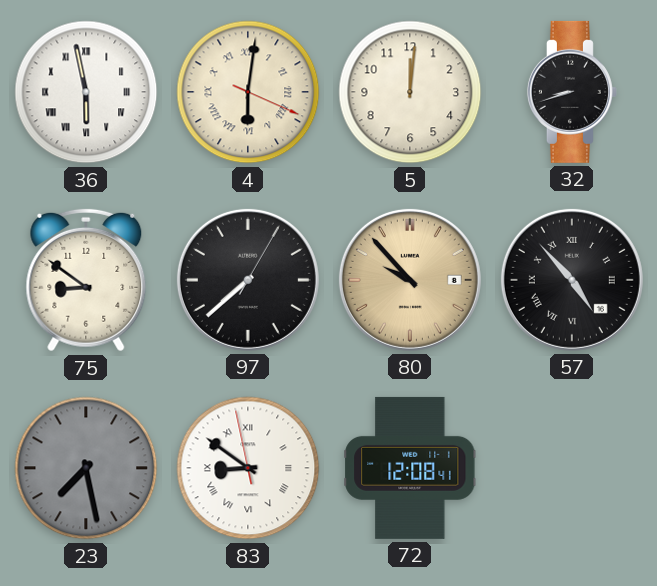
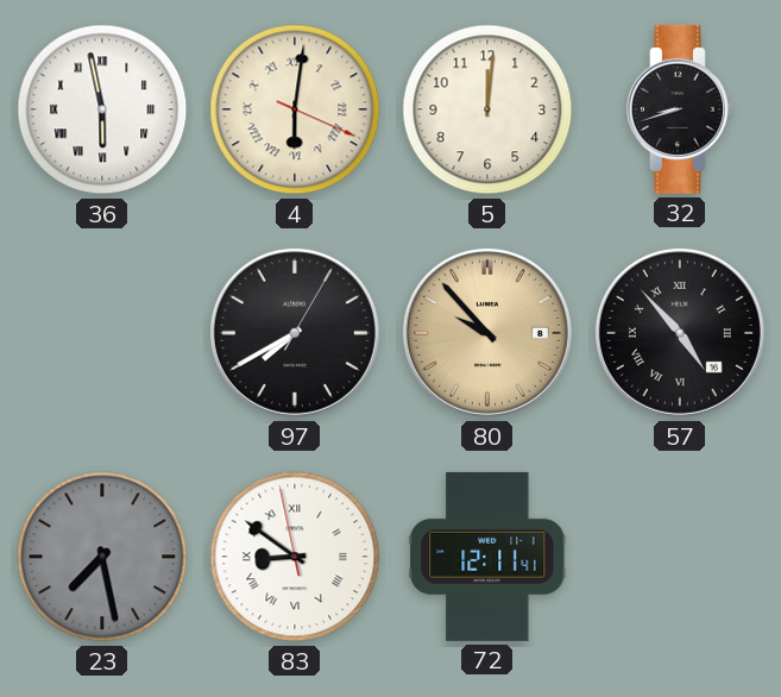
75: 8:51 -> none (86, 280)
97: 7:38 -> 7:40 (295, 333)
72: 12:08 -> 12:11 (487, 557)
